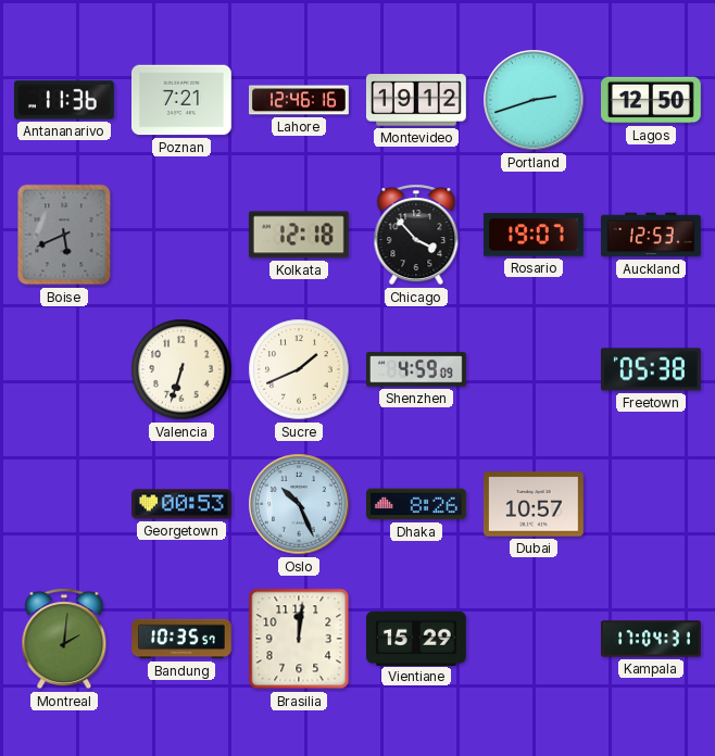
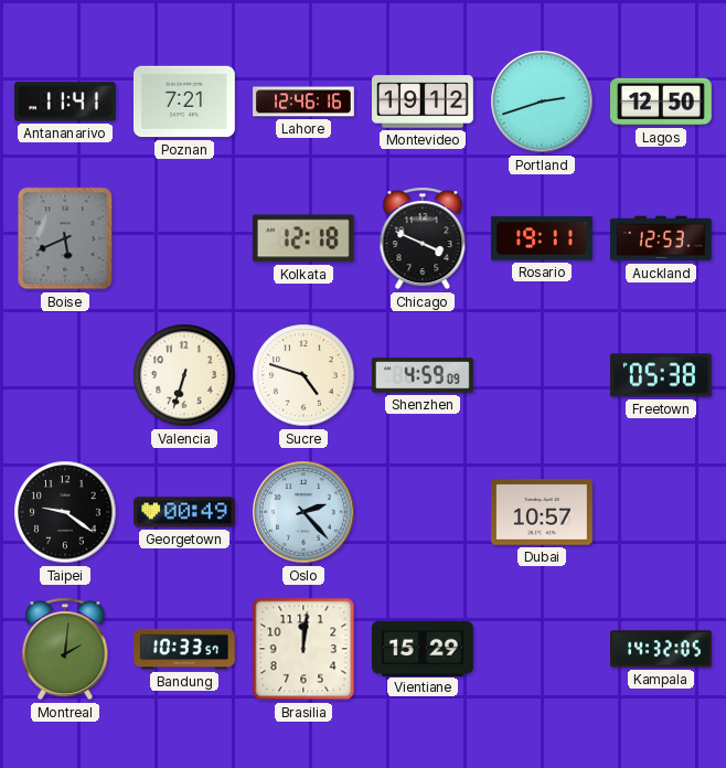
Antananarivo: 11:36 -> 11:41 (65, 102)
Chicago: 3:53 -> 3:49 (423, 238)
Rosario: 19:07 -> 19:11 (542, 238)
Sucre: 1:41 -> 4:48 (303, 375)
Taipei: none -> 9:21 (65, 512)
Georgetown: 00:53 -> 00:49 (185, 512)
Oslo: 10:26 -> 2:23 (303, 512)
Dhaka: 8:26 -> none (417, 504)
Bandung: 10:35 -> 10:33 (185, 649)
Kampala: 17:04 -> 14:32 (662, 649)
